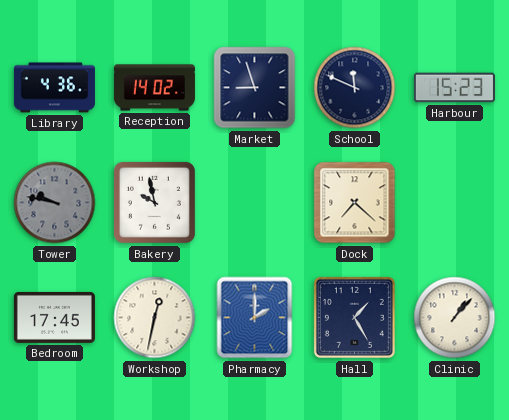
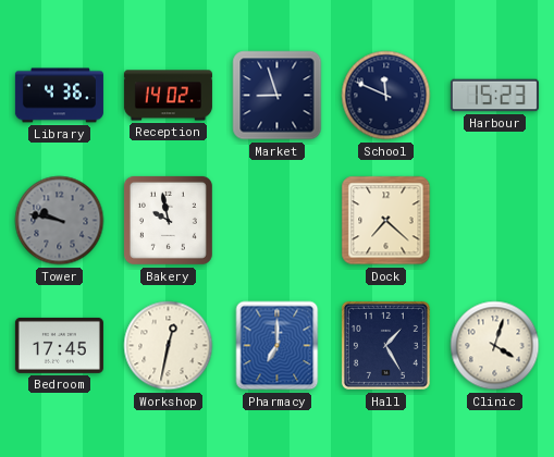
Pharmacy: 2:00 -> 7:00 (278, 346)
Clinic: 1:07 -> 4:03 (495, 346)
